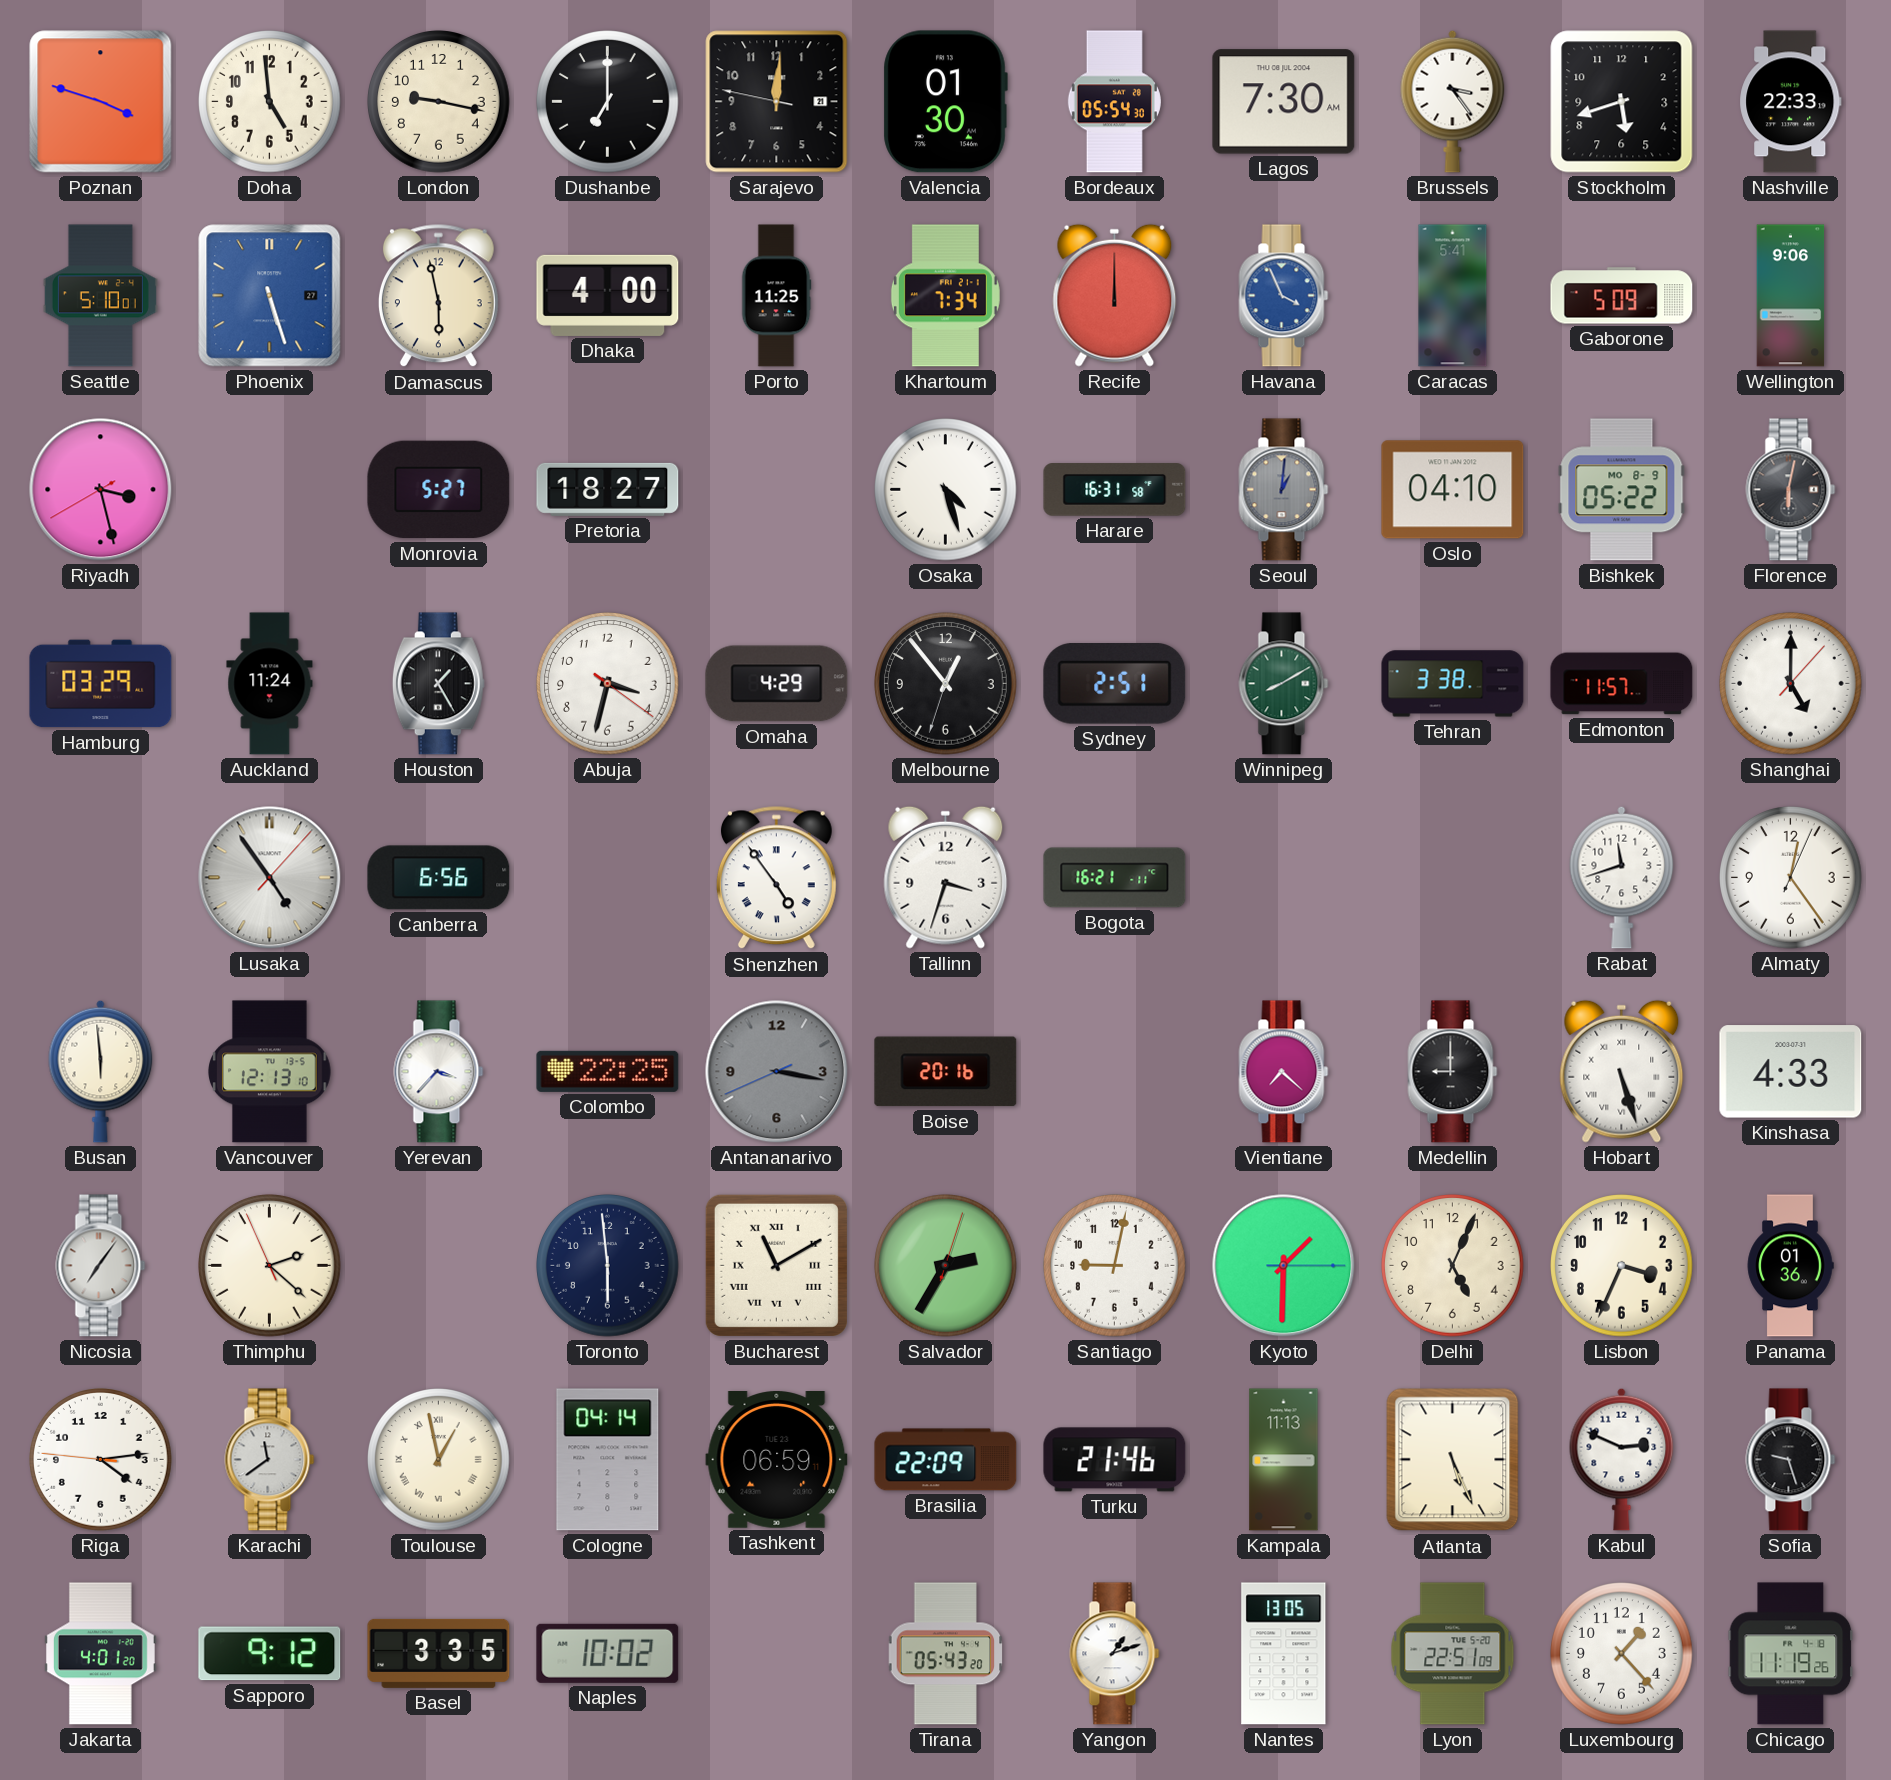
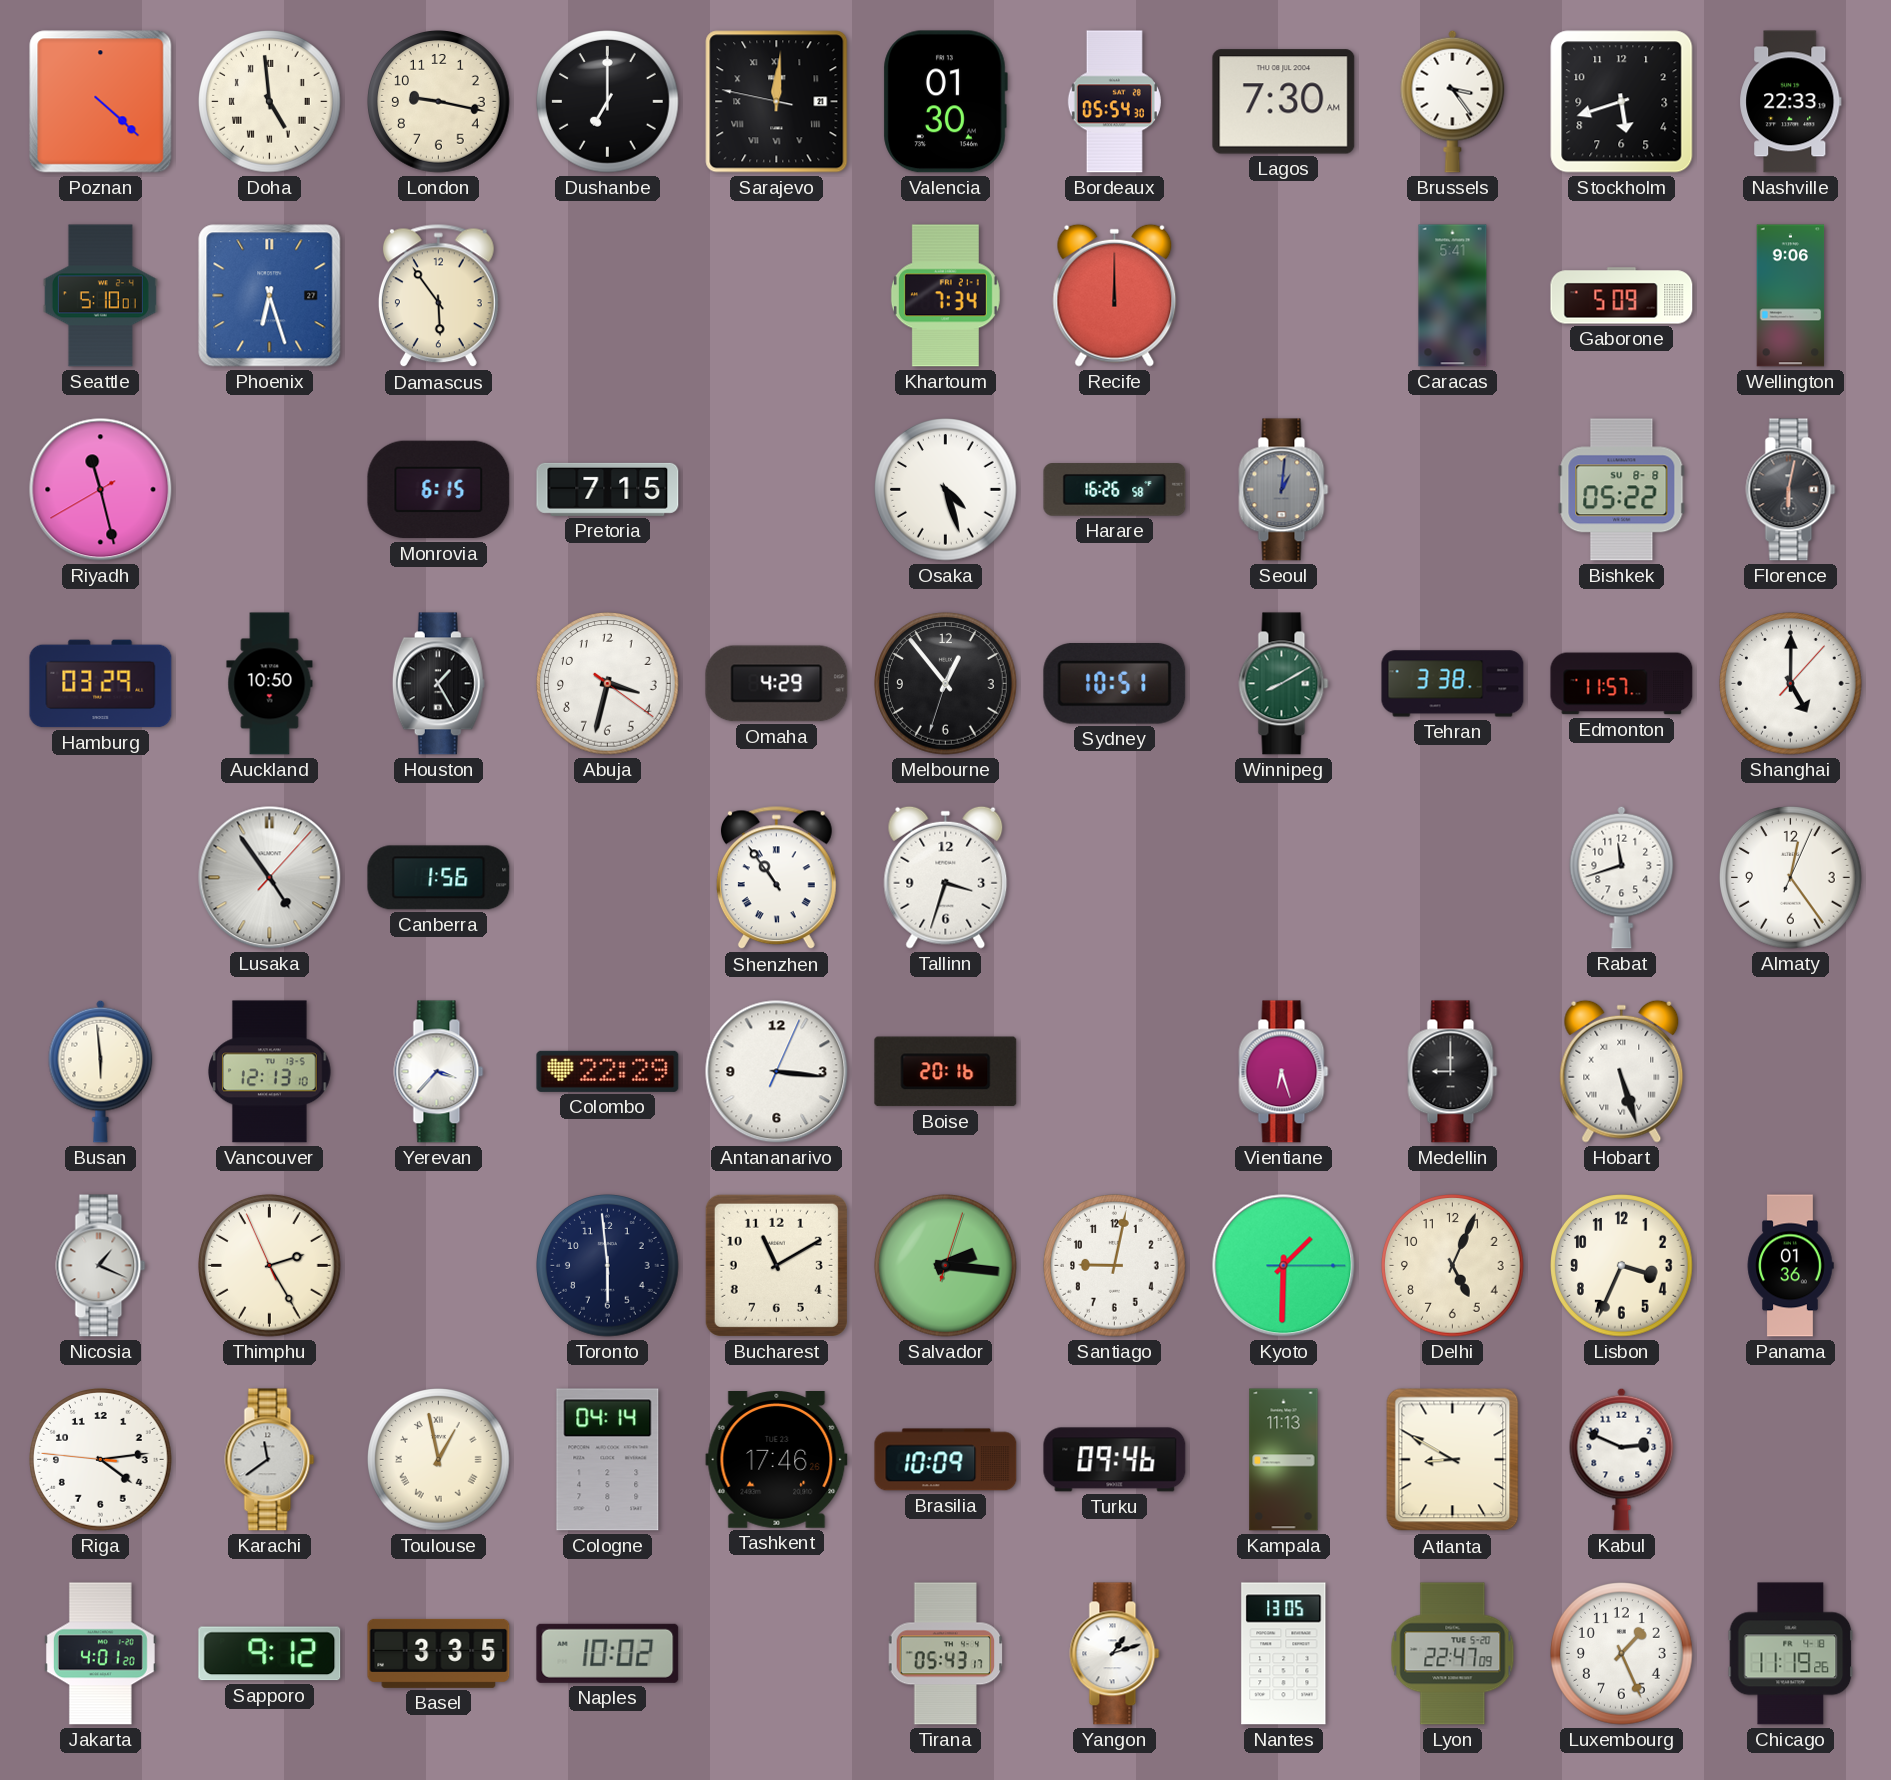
Poznan: 3:48 -> 4:22 (101, 102)
Doha numerals: Arabic -> Roman (270, 102)
Sarajevo numerals: Arabic -> Roman (777, 102)
Phoenix: 5:27 -> 6:27 (270, 296)
Damascus: 5:58 -> 5:54 (438, 296)
Dhaka: 4:00 -> none (608, 295)
Porto: 11:25 -> none (776, 296)
Havana: 3:56 -> none (1284, 296)
Riyadh: 3:27 -> 11:27 (101, 490)
Monrovia: 5:27 -> 6:15 (439, 490)
Pretoria: 18:27 -> 7:15 (608, 489)
Harare: 16:31 -> 16:26 (1115, 490)
Oslo: 04:10 -> none (1453, 490)
Bishkek date: MO 8-9 -> SU 8-8 (1622, 490)
Auckland: 11:24 -> 10:50 (270, 684)
Sydney: 2:51 -> 10:51 (1115, 684)
Canberra: 6:56 -> 1:56 (439, 878)
Shenzhen: 4:54 -> 10:54 (776, 878)
Bogota: 16:21 -> none (1115, 878)
Colombo: 22:25 -> 22:29 (608, 1071)
Antananarivo: 3:16:41 -> 3:16:04 (777, 1072)
Antananarivo dial: grey -> white (777, 1072)
Vientiane: 7:22 -> 6:27 (1284, 1072)
Kinshasa: 4:33 -> none (1791, 1072)
Nicosia: 7:06 -> 1:19 (101, 1266)
Thimphu: 2:21 -> 2:24 (270, 1266)
Bucharest numerals: Roman -> Arabic (776, 1265)
Salvador: 2:35 -> 2:16 (946, 1266)
Tashkent: 06:59 -> 17:46 (777, 1460)
Brasilia: 22:09 -> 10:09 (946, 1460)
Turku: 21:46 -> 09:46 (1115, 1460)
Atlanta: 5:26 -> 8:50 (1453, 1460)
Sofia: 9:27 -> none (1791, 1460)
Tirana: 05:43:20 -> 05:43:17 (946, 1654)
Lyon: 22:51 -> 22:47 (1453, 1654)
Luxembourg: 1:23 -> 1:26 (1622, 1654)
